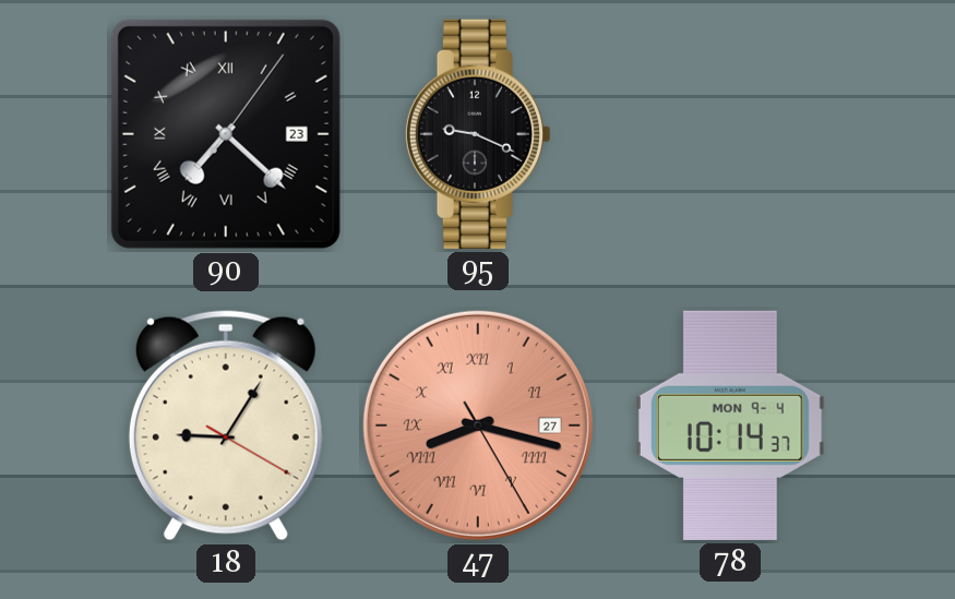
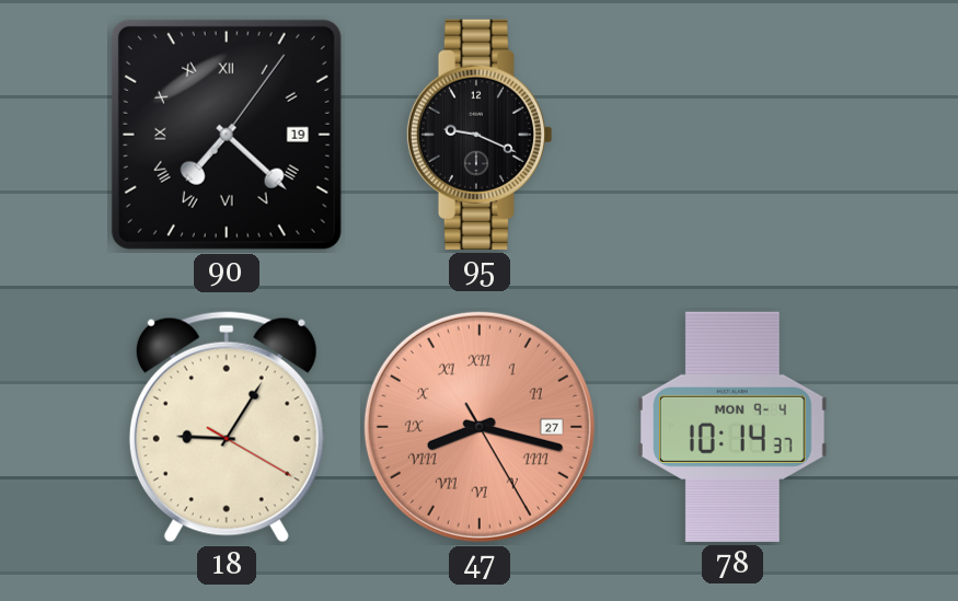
90 date: 23 -> 19 (227, 135)
